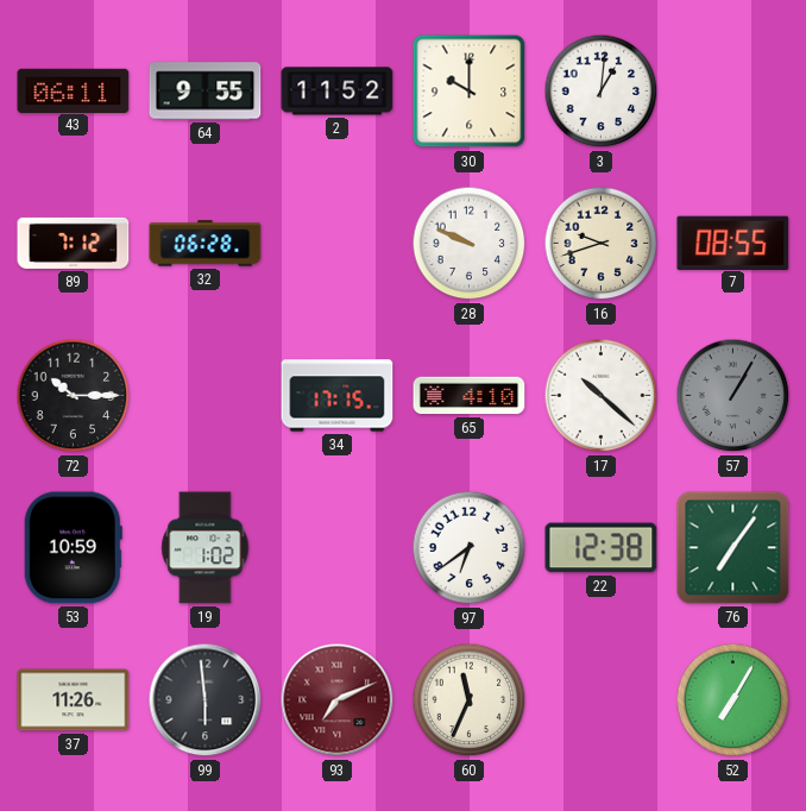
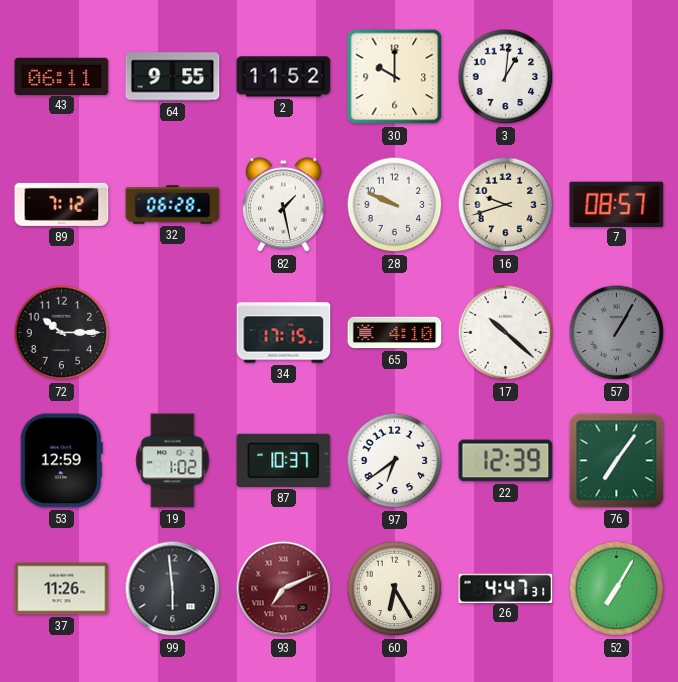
82: none -> 1:28 (284, 205)
7: 08:55 -> 08:57 (617, 204)
53: 10:59 -> 12:59 (61, 461)
87: none -> 10:37 (284, 460)
22: 12:38 -> 12:39 (506, 461)
60: 11:34 -> 6:25 (395, 589)
26: none -> 4:47 (506, 588)
